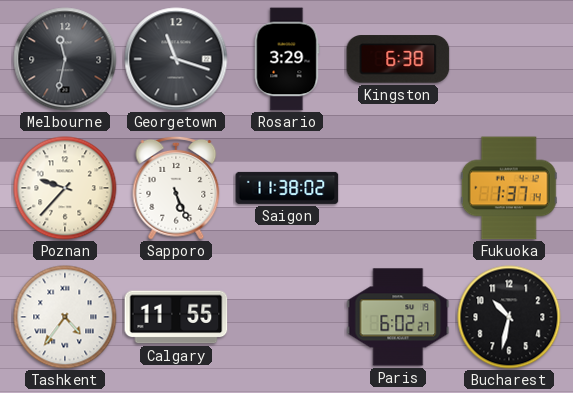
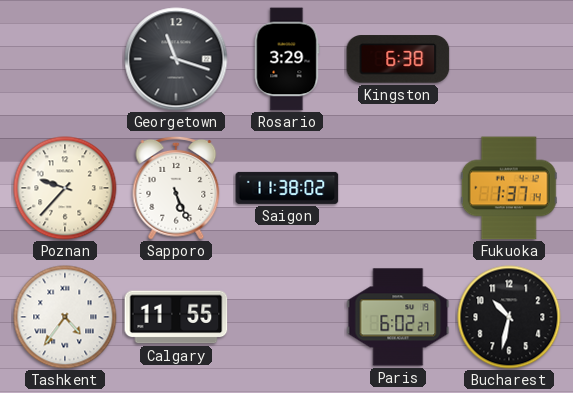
Melbourne: 11:32 -> none (65, 59)
